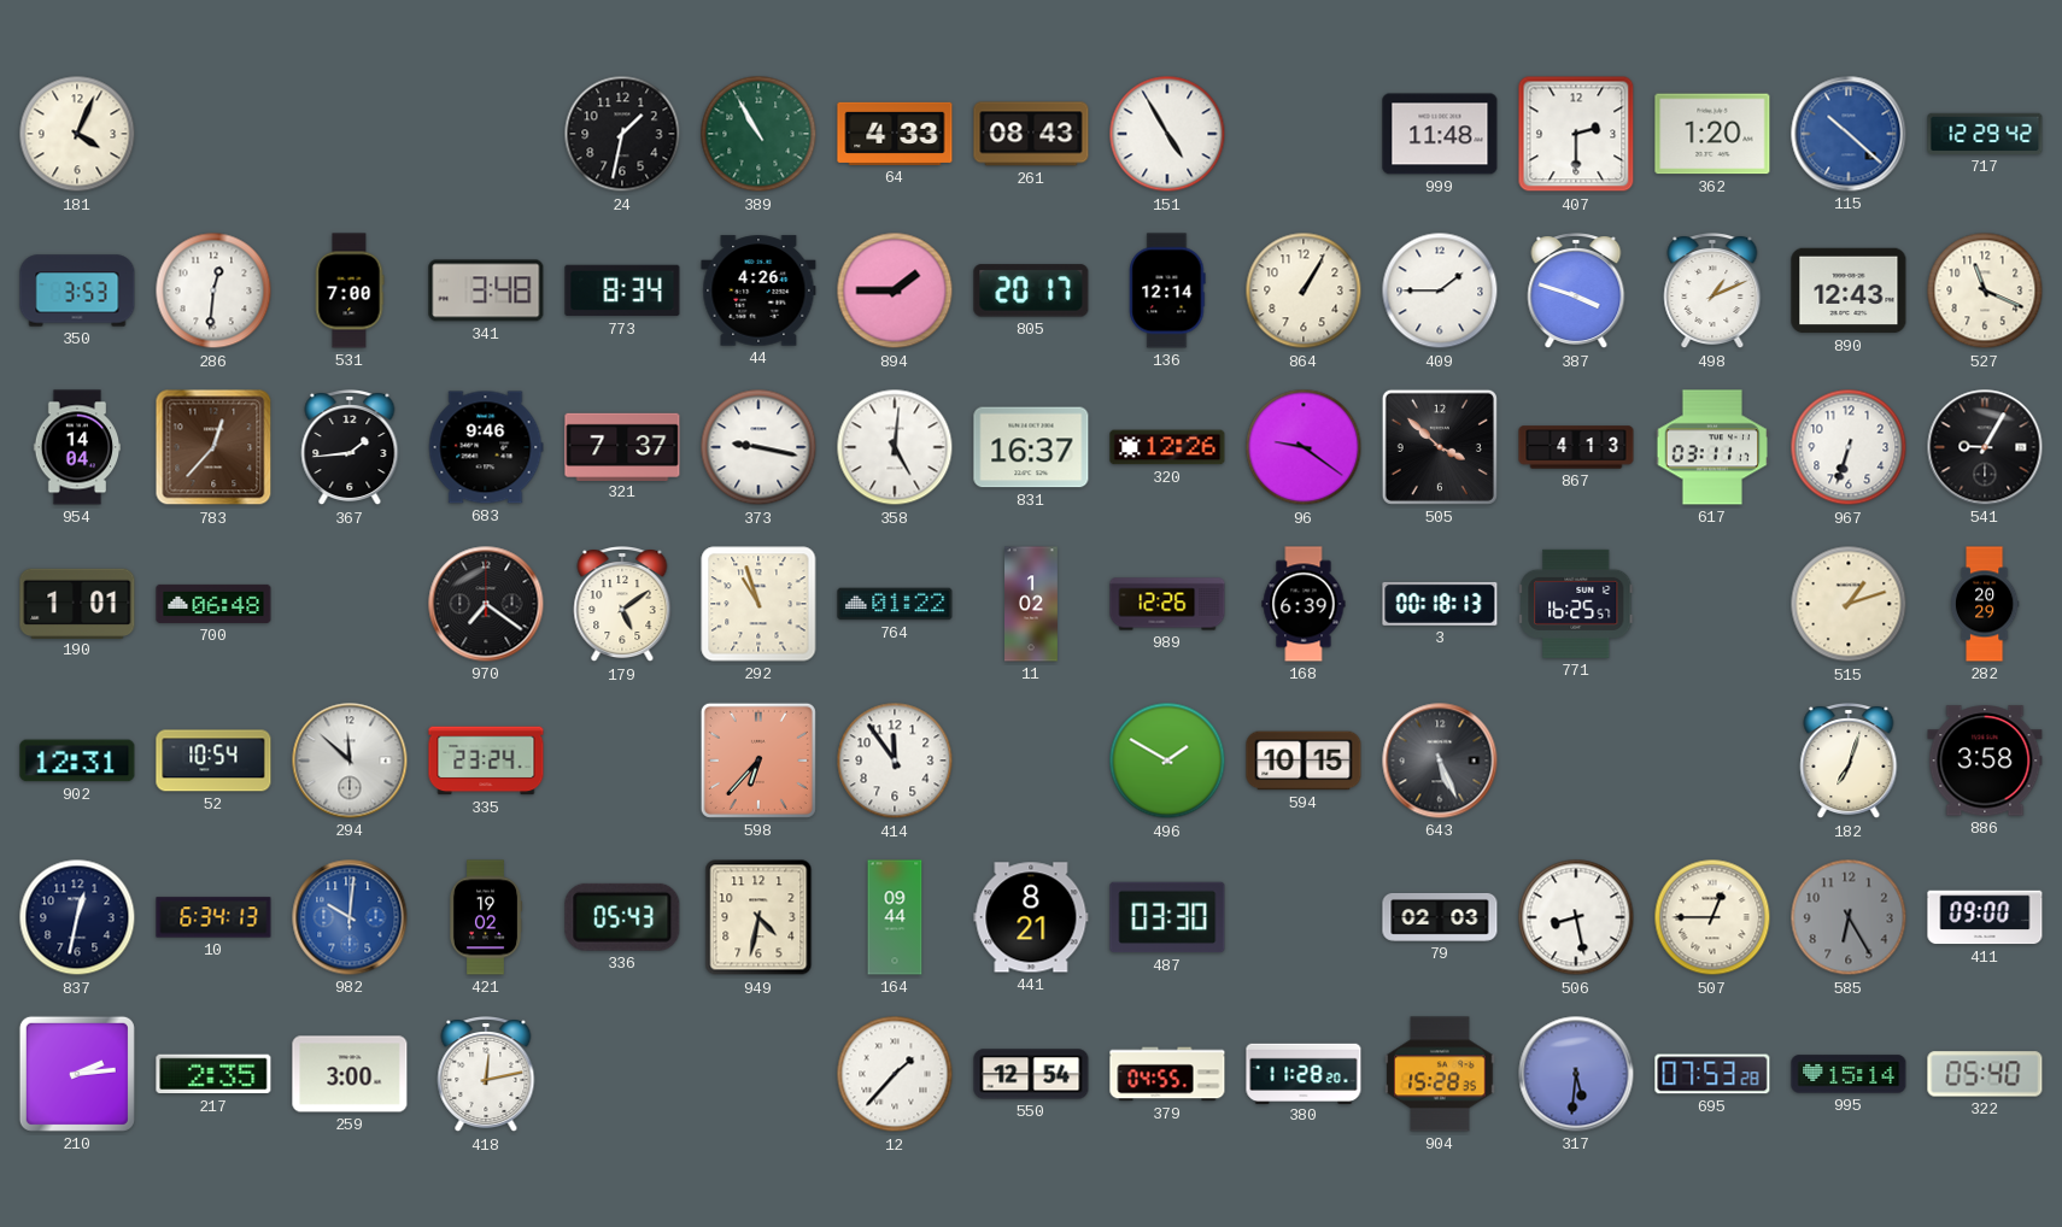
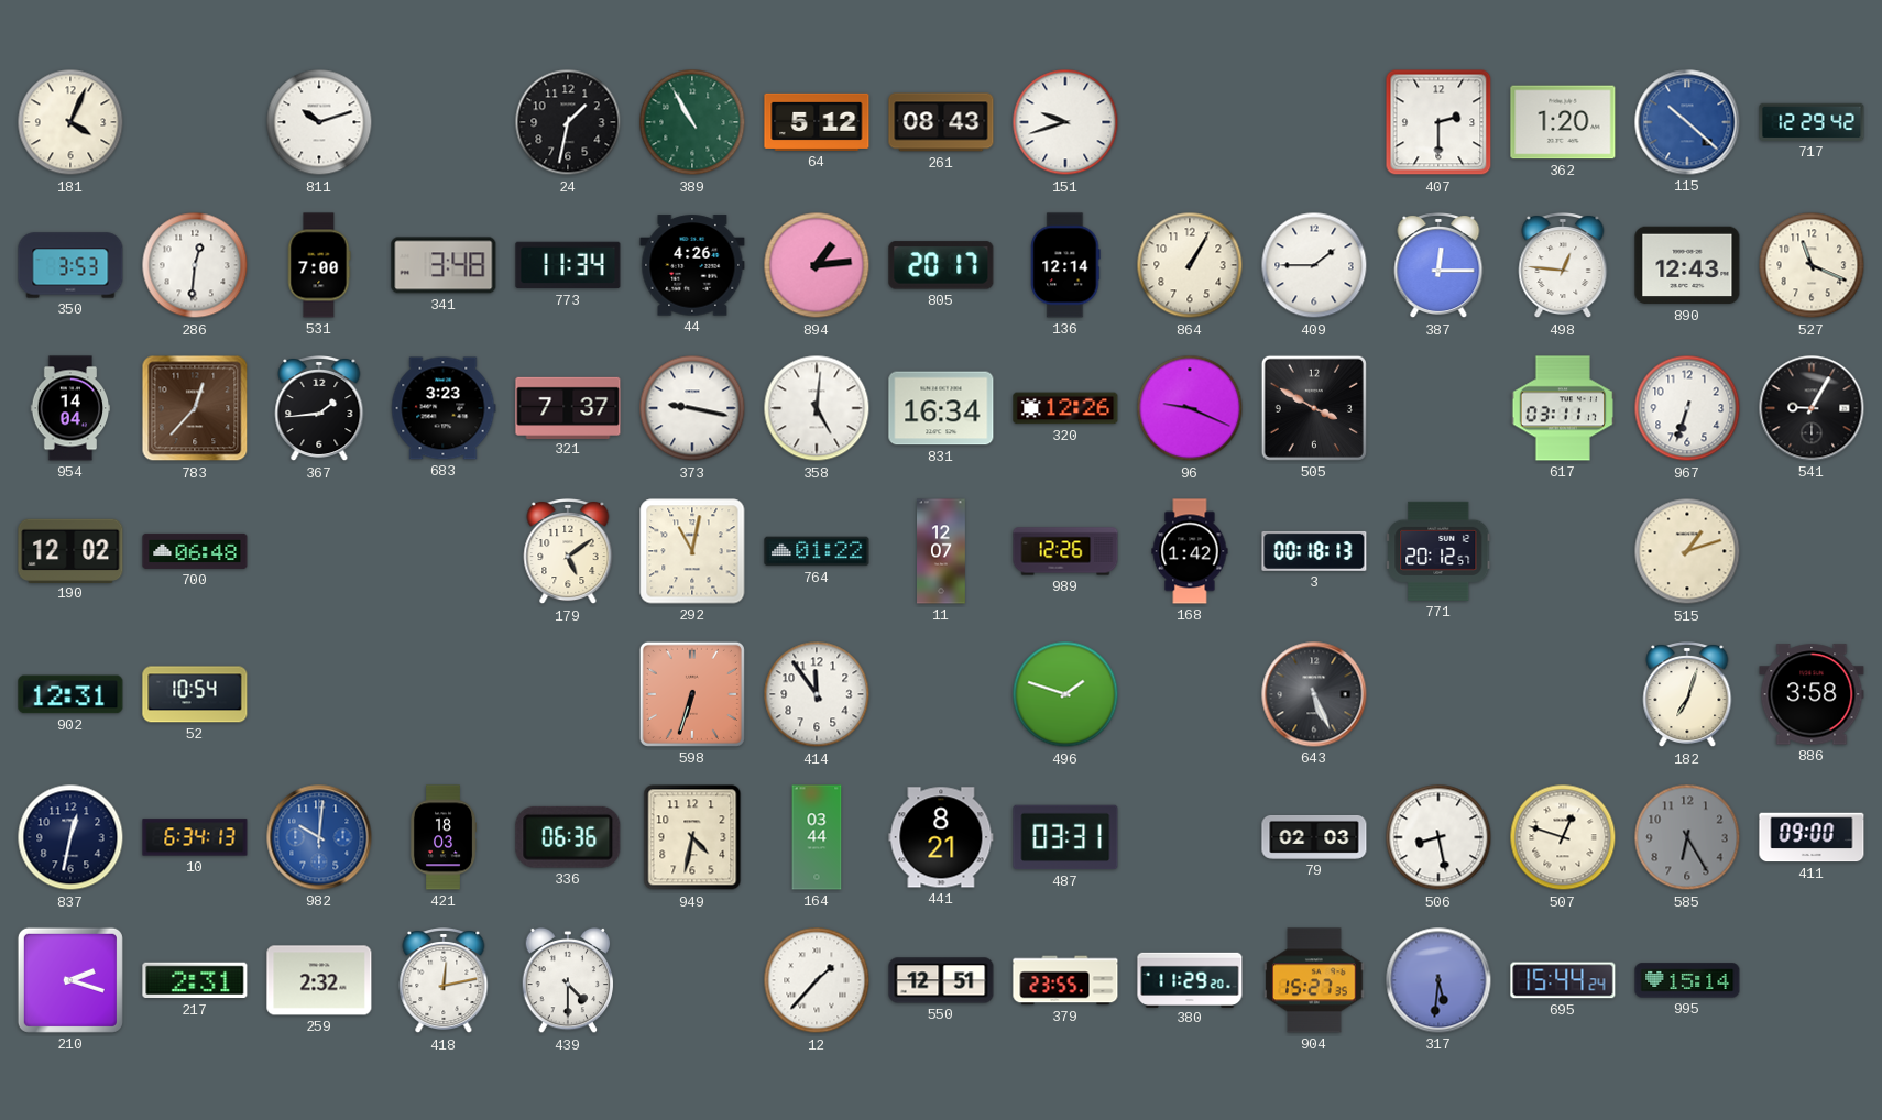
811: none -> 10:12 (319, 122)
64: 4:33 -> 5:12 (817, 122)
151: 4:55 -> 9:42 (1065, 122)
999: 11:48 -> none (1440, 134)
773: 8:34 -> 11:34 (568, 265)
894: 1:45 -> 1:14 (817, 265)
387: 3:48 -> 12:15 (1438, 266)
498: 1:11 -> 12:46 (1563, 266)
683: 9:46 -> 3:23 (444, 408)
831: 16:37 -> 16:34 (941, 408)
96: 9:21 -> 9:19 (1190, 408)
505: 3:52 -> 3:50 (1314, 408)
867: 4:13 -> none (1576, 447)
190: 1:01 -> 12:02 (70, 550)
970: 7:21 -> none (486, 604)
292: 10:57 -> 11:02 (692, 551)
11: 1:02 -> 12:07 (942, 551)
168: 6:39 -> 1:42 (1190, 551)
771: 16:25 -> 20:12 (1438, 551)
282: 20:29 -> none (1985, 604)
294: 11:52 -> none (350, 761)
335: 23:24 -> none (486, 761)
598: 6:37 -> 6:33 (692, 694)
496: 1:50 -> 1:48 (1065, 694)
594: 10:15 -> none (1304, 761)
421: 19:02 -> 18:03 (444, 837)
336: 05:43 -> 06:36 (568, 837)
164: 09:44 -> 03:44 (817, 837)
487: 03:30 -> 03:31 (1065, 837)
507: 12:45 -> 12:48 (1563, 837)
210: 2:14 -> 2:18 (70, 980)
217: 2:35 -> 2:31 (195, 980)
259: 3:00 -> 2:32 (319, 980)
439: none -> 4:30 (568, 980)
550: 12:54 -> 12:51 (941, 980)
379: 04:55 -> 23:55 (1065, 980)
380: 11:28 -> 11:29 (1190, 979)
904: 15:28 -> 15:27 (1314, 980)
695: 07:53 -> 15:44 (1563, 980)
322: 05:40 -> none (1985, 1074)
